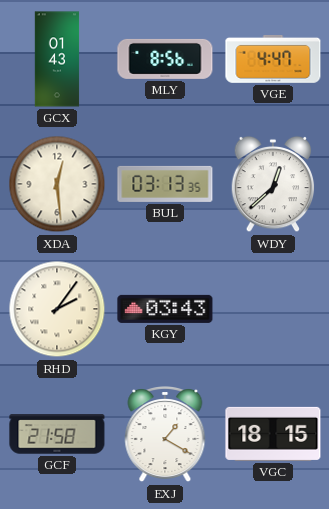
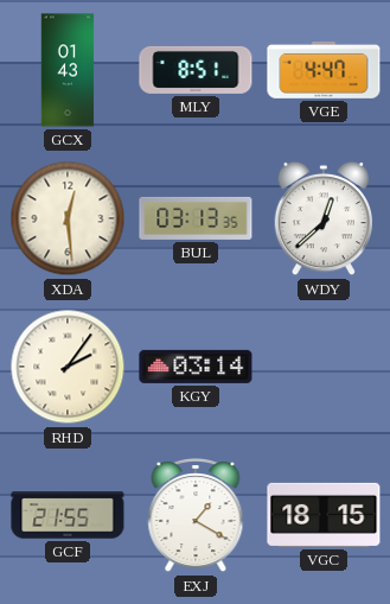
MLY: 8:56 -> 8:51 (196, 70)
KGY: 03:43 -> 03:14 (196, 367)
GCF: 21:58 -> 21:55 (68, 515)
